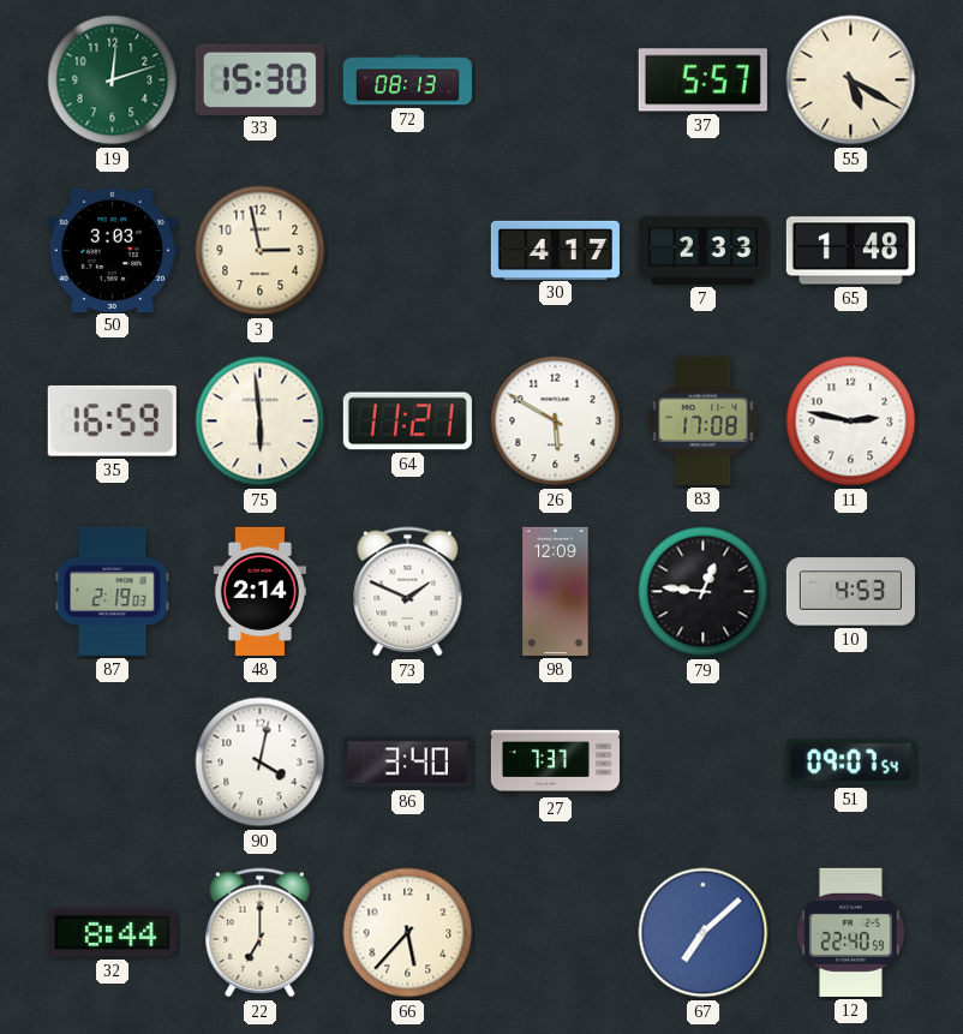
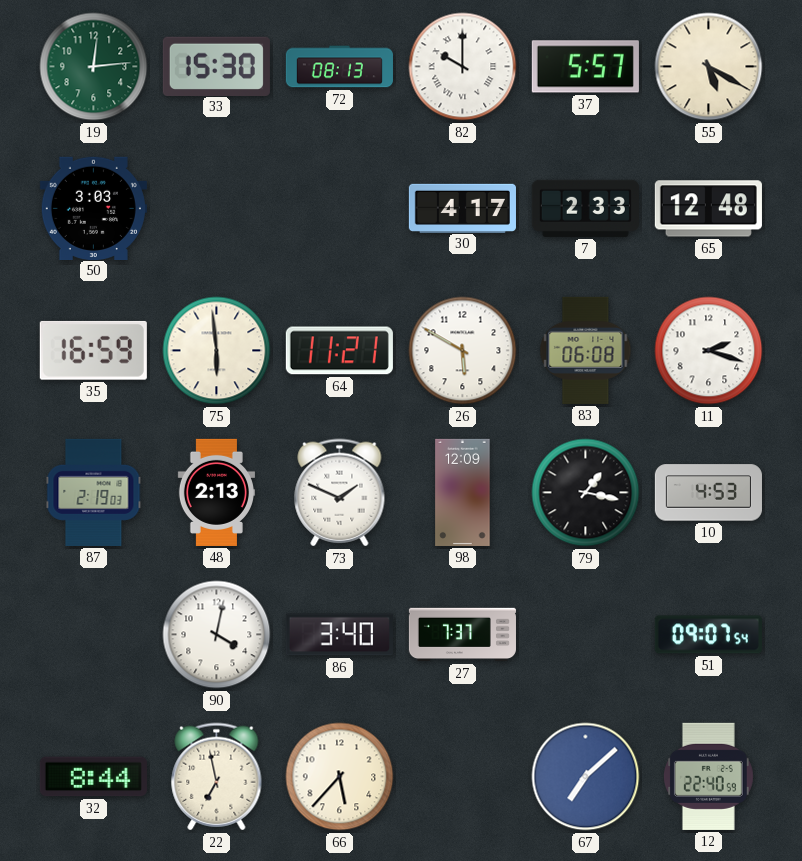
19: 12:12 -> 12:14 (94, 67)
82: none -> 10:00 (463, 67)
3: 2:58 -> none (261, 251)
65: 1:48 -> 12:48 (708, 209)
83: 17:08 -> 06:08 (586, 350)
11: 2:47 -> 2:18 (709, 351)
48: 2:14 -> 2:13 (216, 492)
79: 12:46 -> 1:17 (586, 493)
22: 7:00 -> 6:58 (217, 777)
